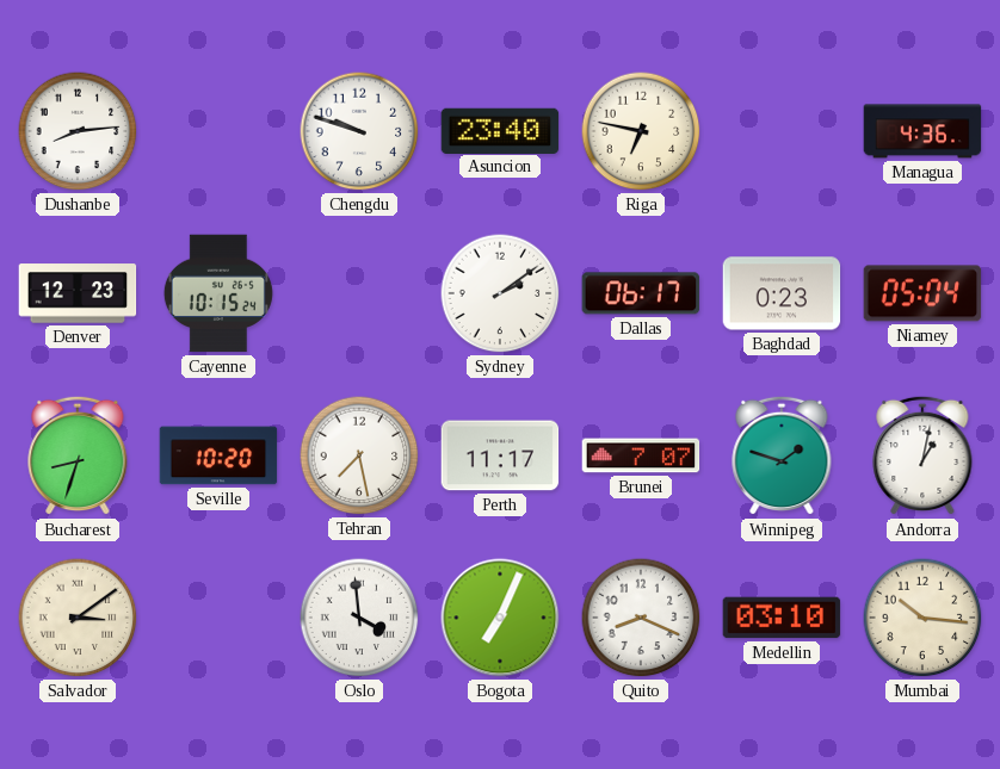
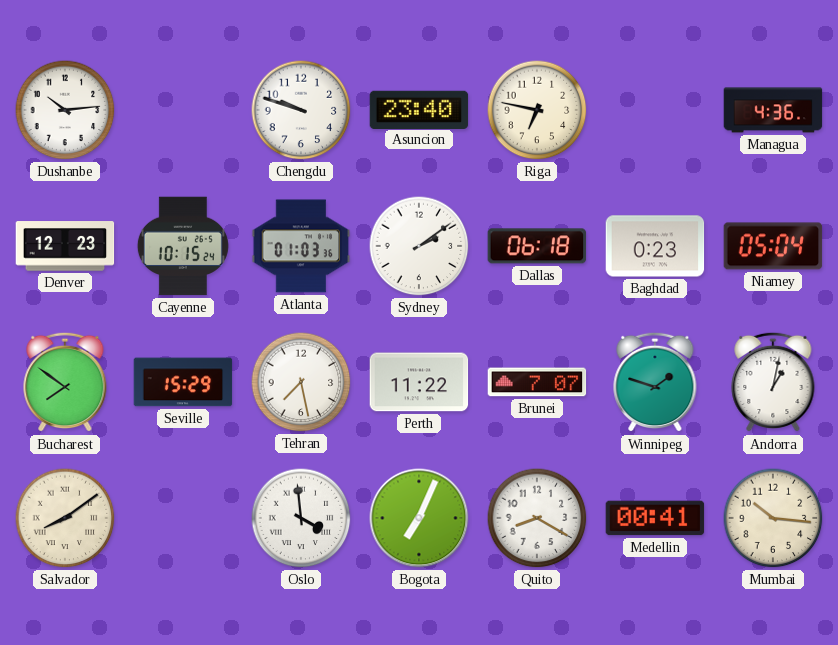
Dushanbe: 8:14 -> 10:14 (65, 110)
Atlanta: none -> 01:03 (301, 246)
Dallas: 06:17 -> 06:18 (537, 246)
Bucharest: 8:33 -> 7:51 (65, 382)
Seville: 10:20 -> 15:29 (183, 382)
Perth: 11:17 -> 11:22 (419, 382)
Salvador: 3:09 -> 8:09 (65, 518)
Quito: 8:19 -> 8:20 (537, 518)
Medellin: 03:10 -> 00:41 (655, 518)
